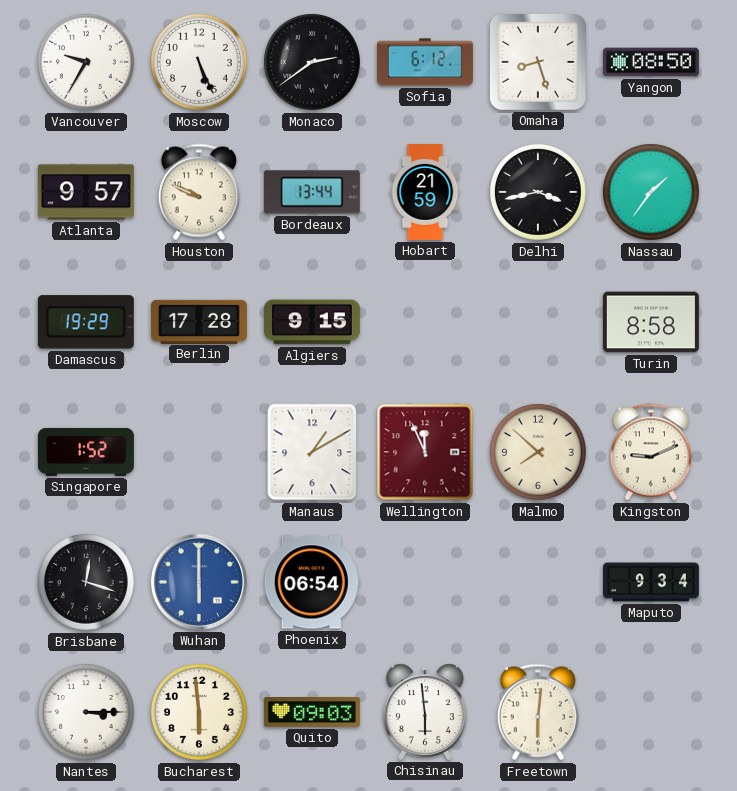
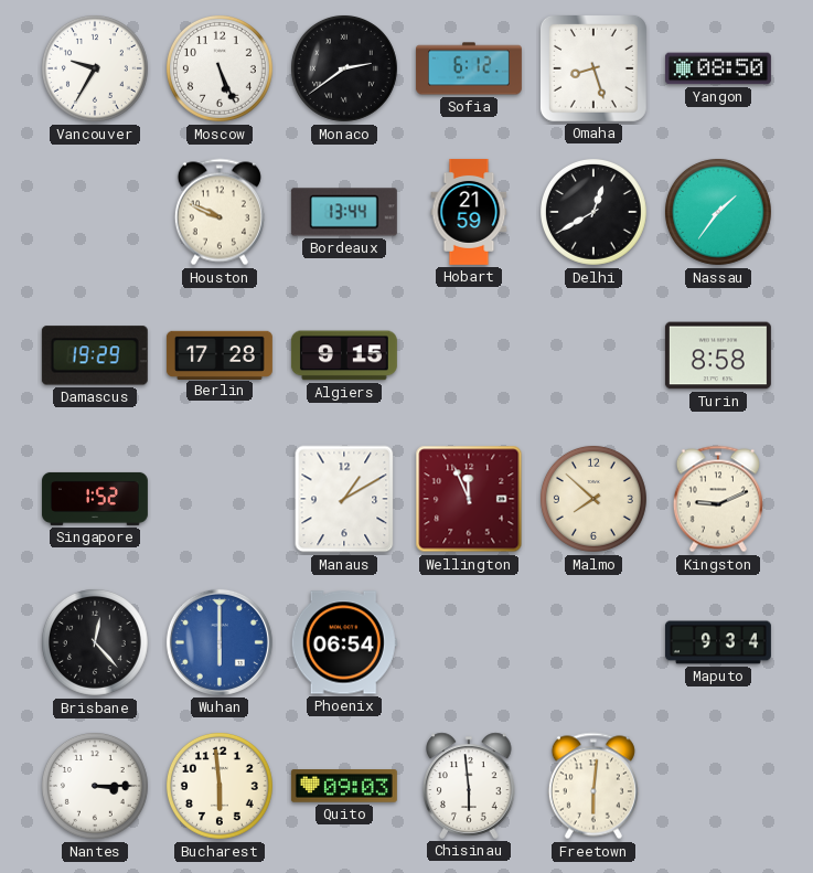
Atlanta: 9:57 -> none (86, 192)
Delhi: 3:43 -> 12:40 (593, 212)
Brisbane: 12:18 -> 12:23 (95, 642)
